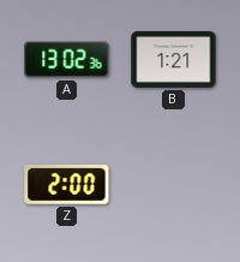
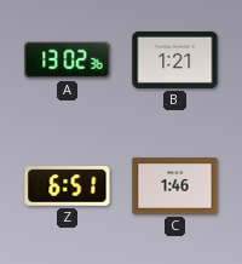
Z: 2:00 -> 6:51 (68, 186)
C: none -> 1:46 (175, 186)
